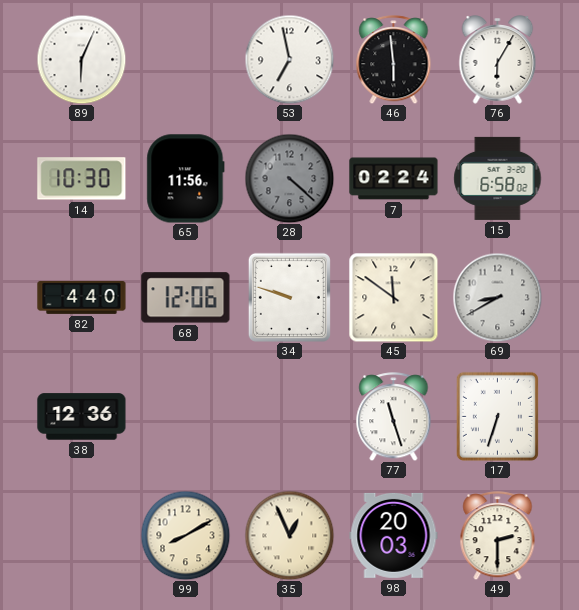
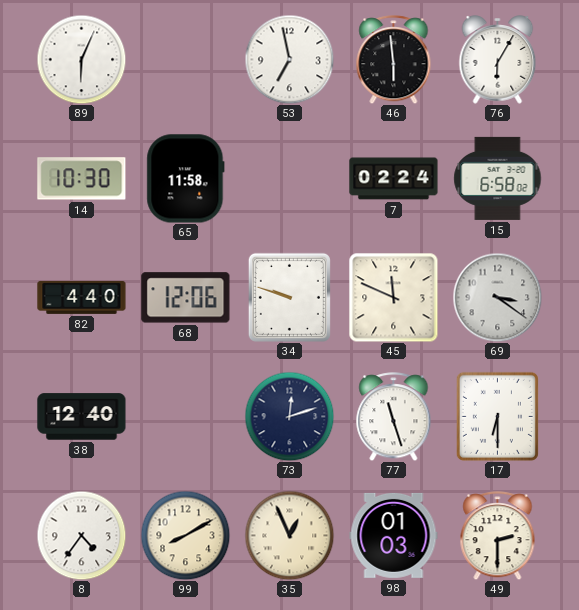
65: 11:56 -> 11:58 (186, 179)
28: 4:22 -> none (289, 178)
45: 11:51 -> 11:49 (393, 297)
69: 8:40 -> 3:21 (497, 297)
38: 12:36 -> 12:40 (82, 417)
73: none -> 12:12 (289, 416)
17: 6:33 -> 6:30 (497, 416)
8: none -> 4:36 (81, 535)
98: 20:03 -> 01:03 (394, 535)
